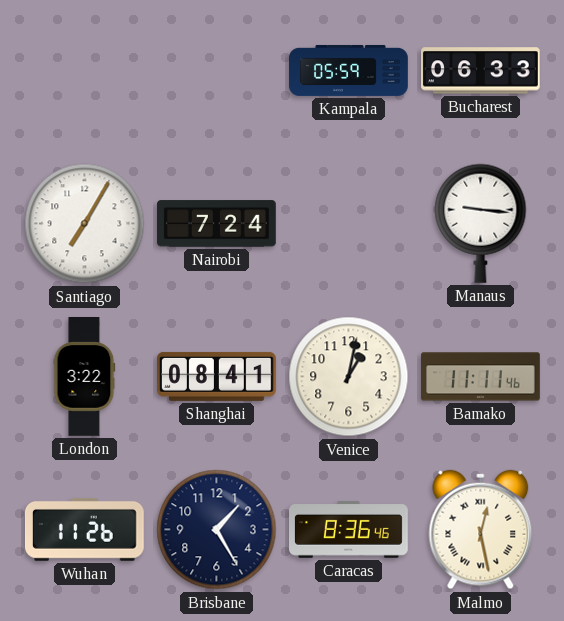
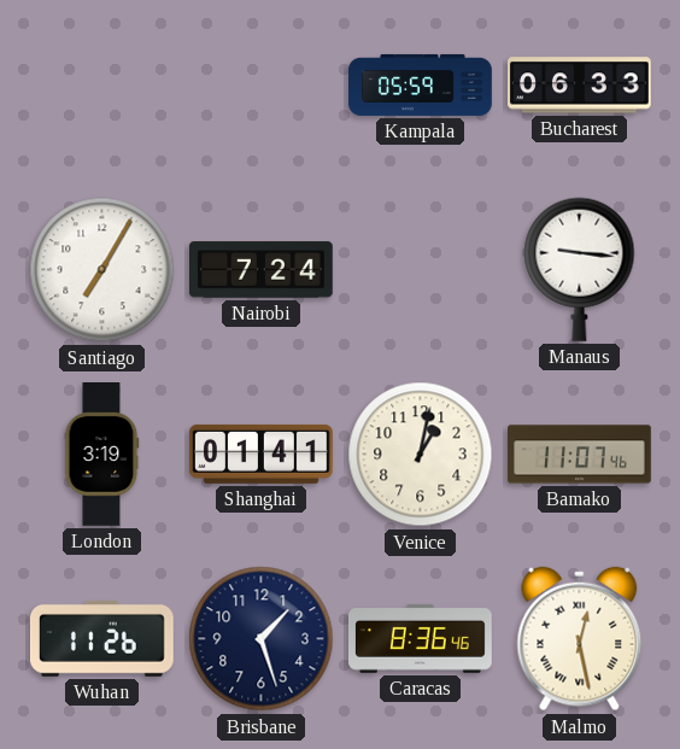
London: 3:22 -> 3:19 (102, 455)
Shanghai: 08:41 -> 01:41 (262, 454)
Bamako: 11:11 -> 11:07 (580, 455)
Brisbane: 1:25 -> 1:27 (262, 639)
